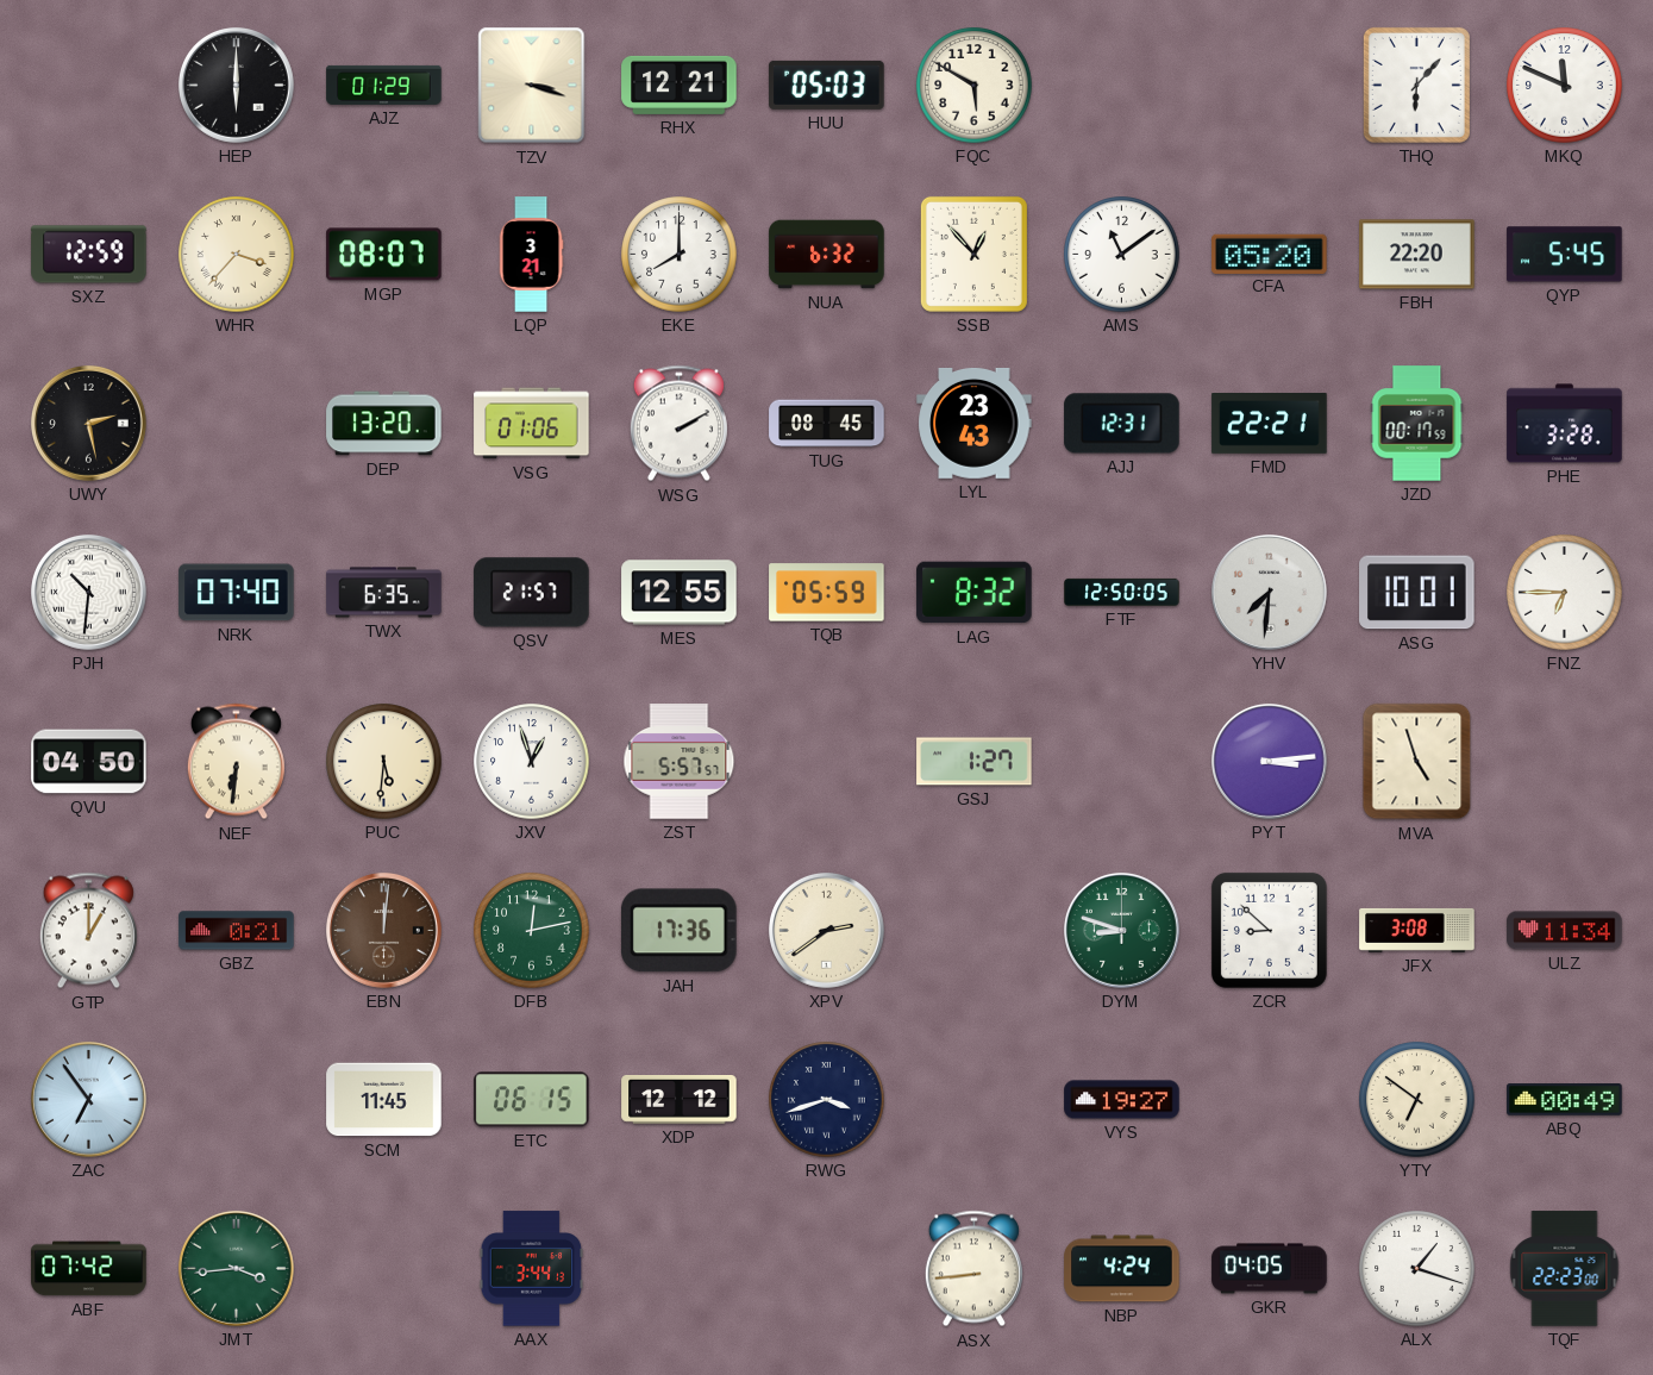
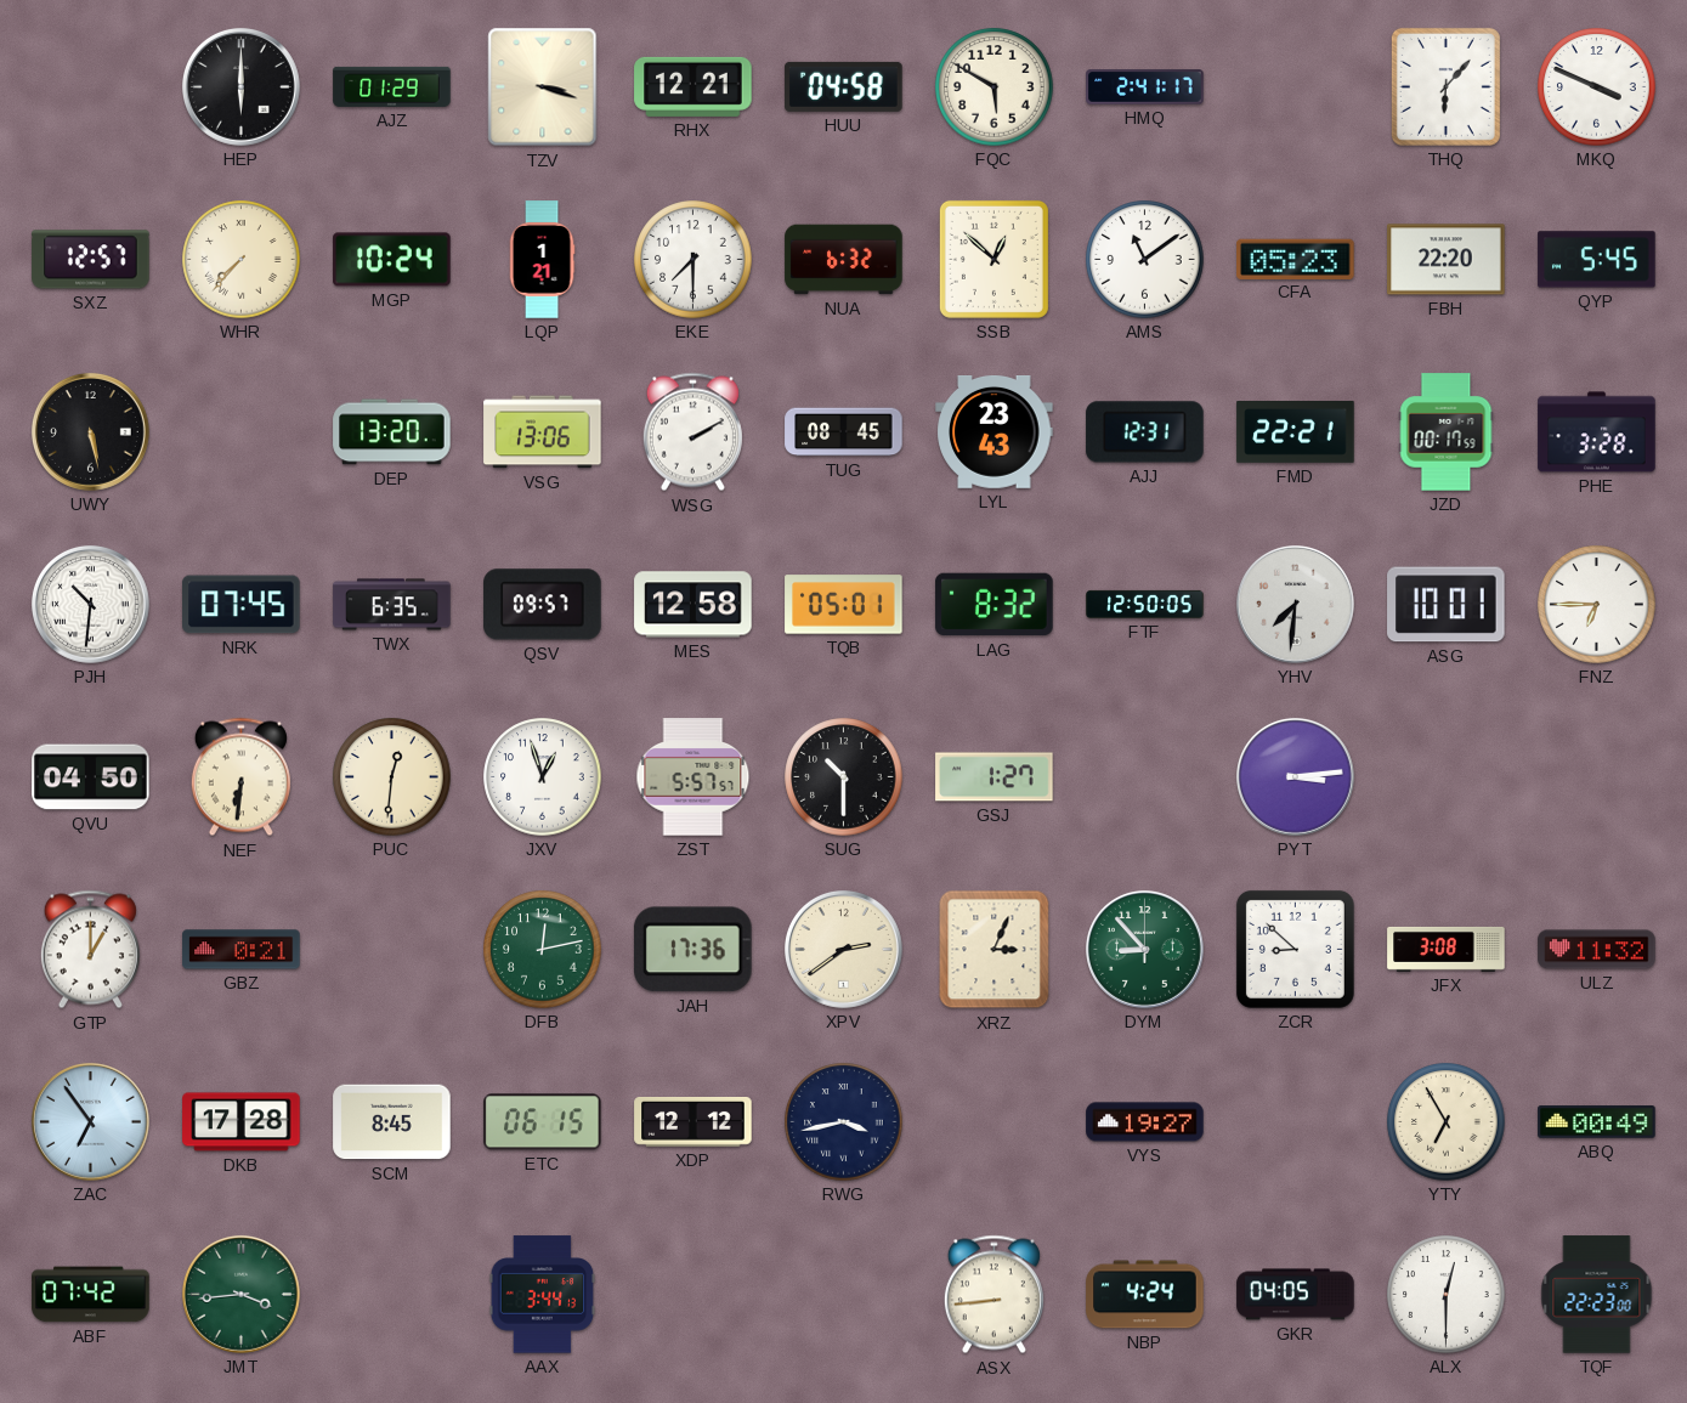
HUU: 05:03 -> 04:58 (844, 86)
HMQ: none -> 2:41 (1145, 87)
MKQ: 11:49 -> 3:49 (1597, 87)
SXZ: 12:59 -> 12:57 (91, 260)
WHR: 3:37 -> 7:37 (242, 260)
MGP: 08:07 -> 10:24 (392, 260)
LQP: 3:21 -> 1:21 (542, 260)
EKE: 8:00 -> 7:30 (694, 260)
SSB: 12:53 -> 12:52 (993, 259)
CFA: 05:20 -> 05:23 (1296, 259)
UWY: 2:28 -> 5:28 (90, 431)
VSG: 01:06 -> 13:06 (543, 432)
NRK: 07:40 -> 07:45 (242, 605)
QSV: 21:57 -> 09:57 (543, 605)
MES: 12:55 -> 12:58 (694, 605)
TQB: 05:59 -> 05:01 (844, 605)
PUC: 5:31 -> 12:31 (392, 777)
SUG: none -> 10:30 (844, 777)
MVA: 4:57 -> none (1417, 762)
EBN: 12:01 -> none (383, 930)
XRZ: none -> 3:04 (995, 950)
DYM: 8:48 -> 8:53 (1144, 949)
ULZ: 11:34 -> 11:32 (1597, 950)
DKB: none -> 17:28 (242, 1122)
SCM: 11:45 -> 8:45 (392, 1122)
RWG: 3:42 -> 3:43 (844, 1122)
YTY: 6:51 -> 6:55 (1447, 1122)
ALX: 1:18 -> 12:30 (1447, 1295)
